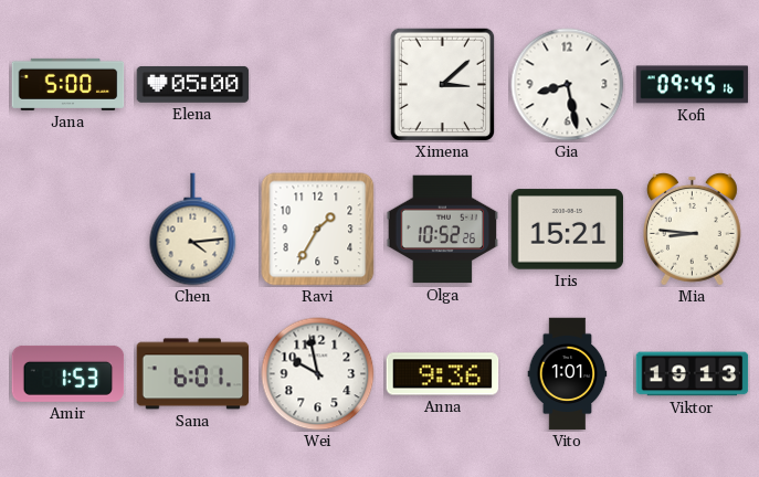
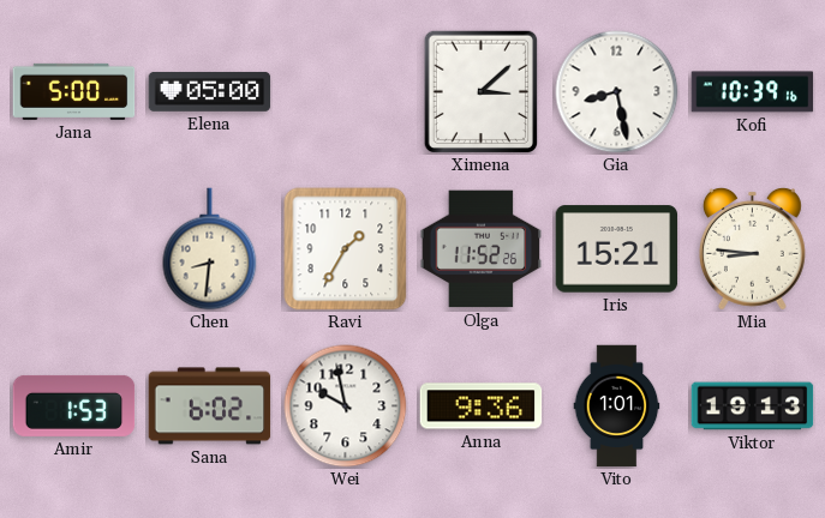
Kofi: 09:45 -> 10:39 (753, 92)
Chen: 4:14 -> 8:31 (210, 249)
Olga: 10:52 -> 11:52 (482, 249)
Sana: 6:01 -> 6:02 (210, 406)
